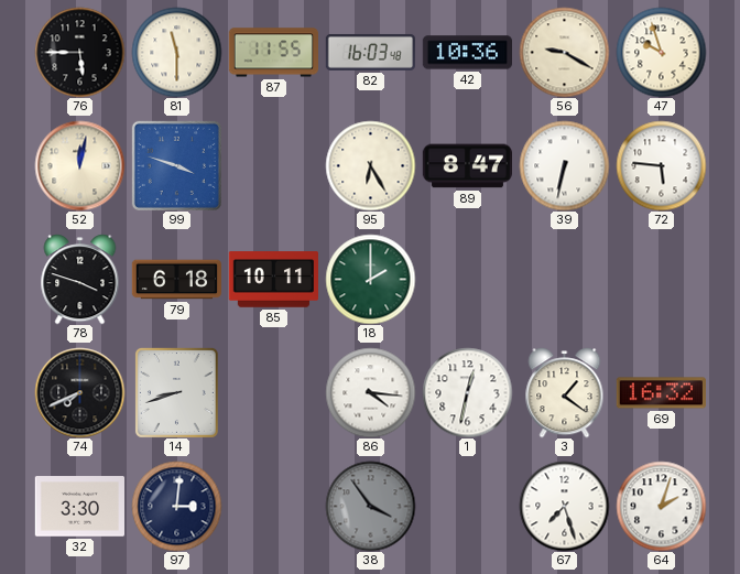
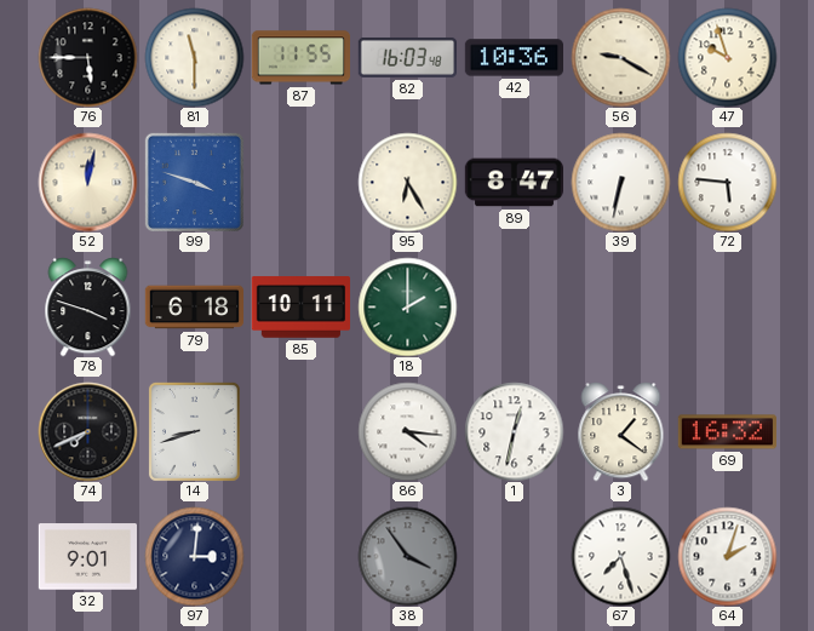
32: 3:30 -> 9:01 (87, 557)
